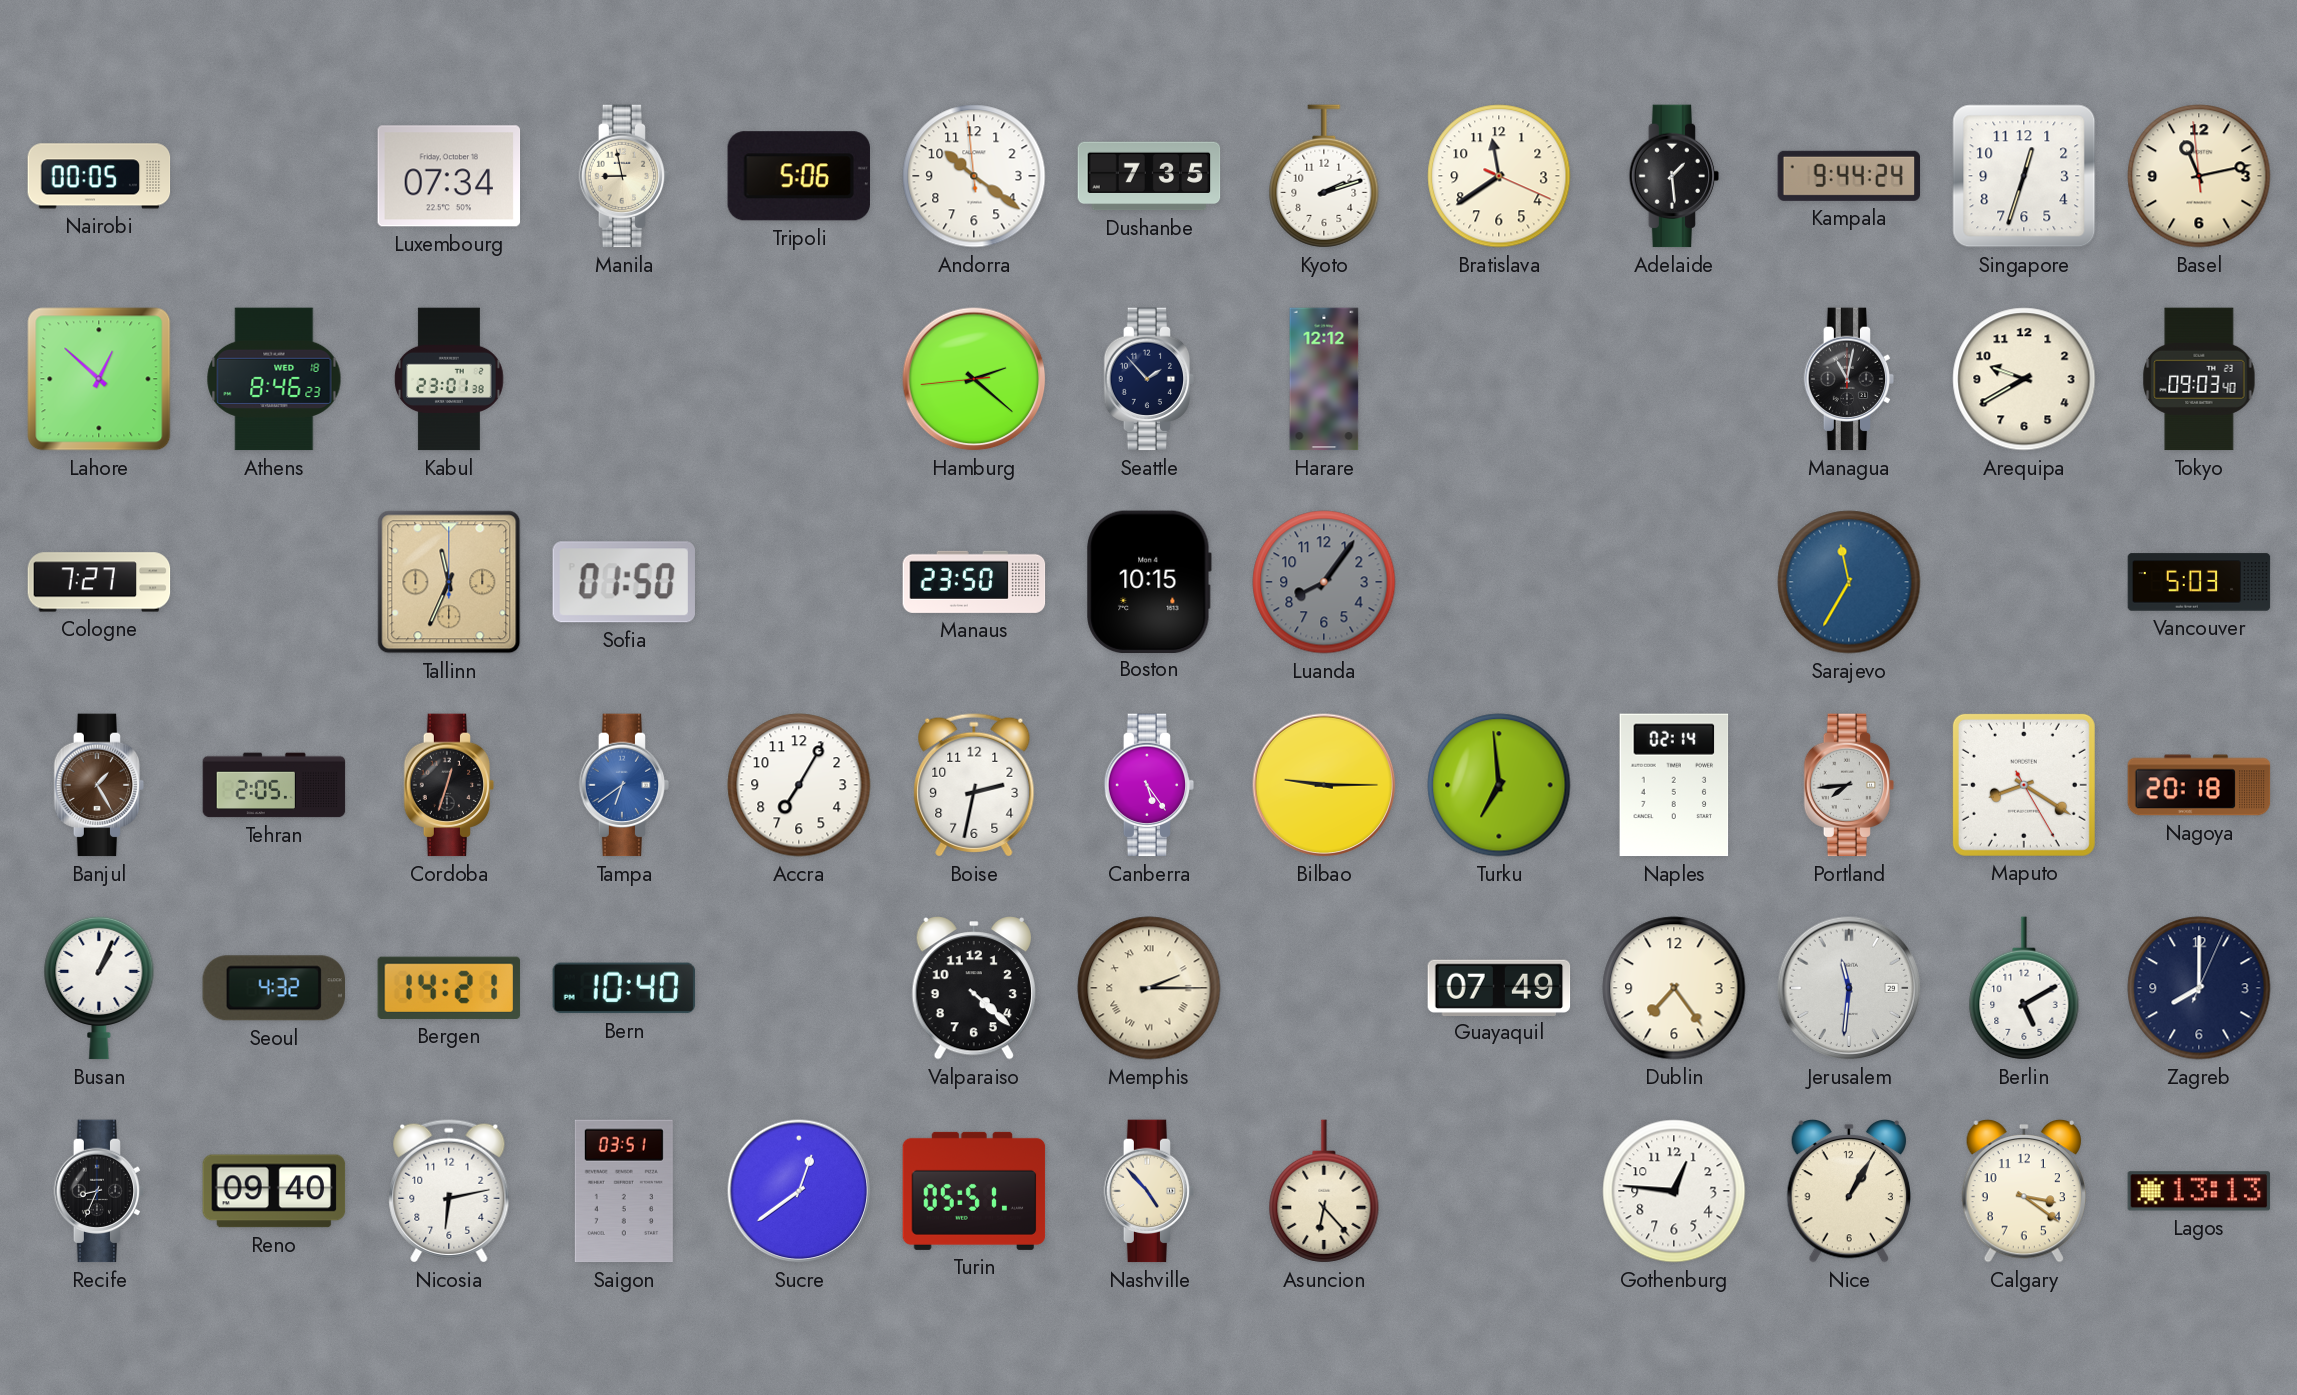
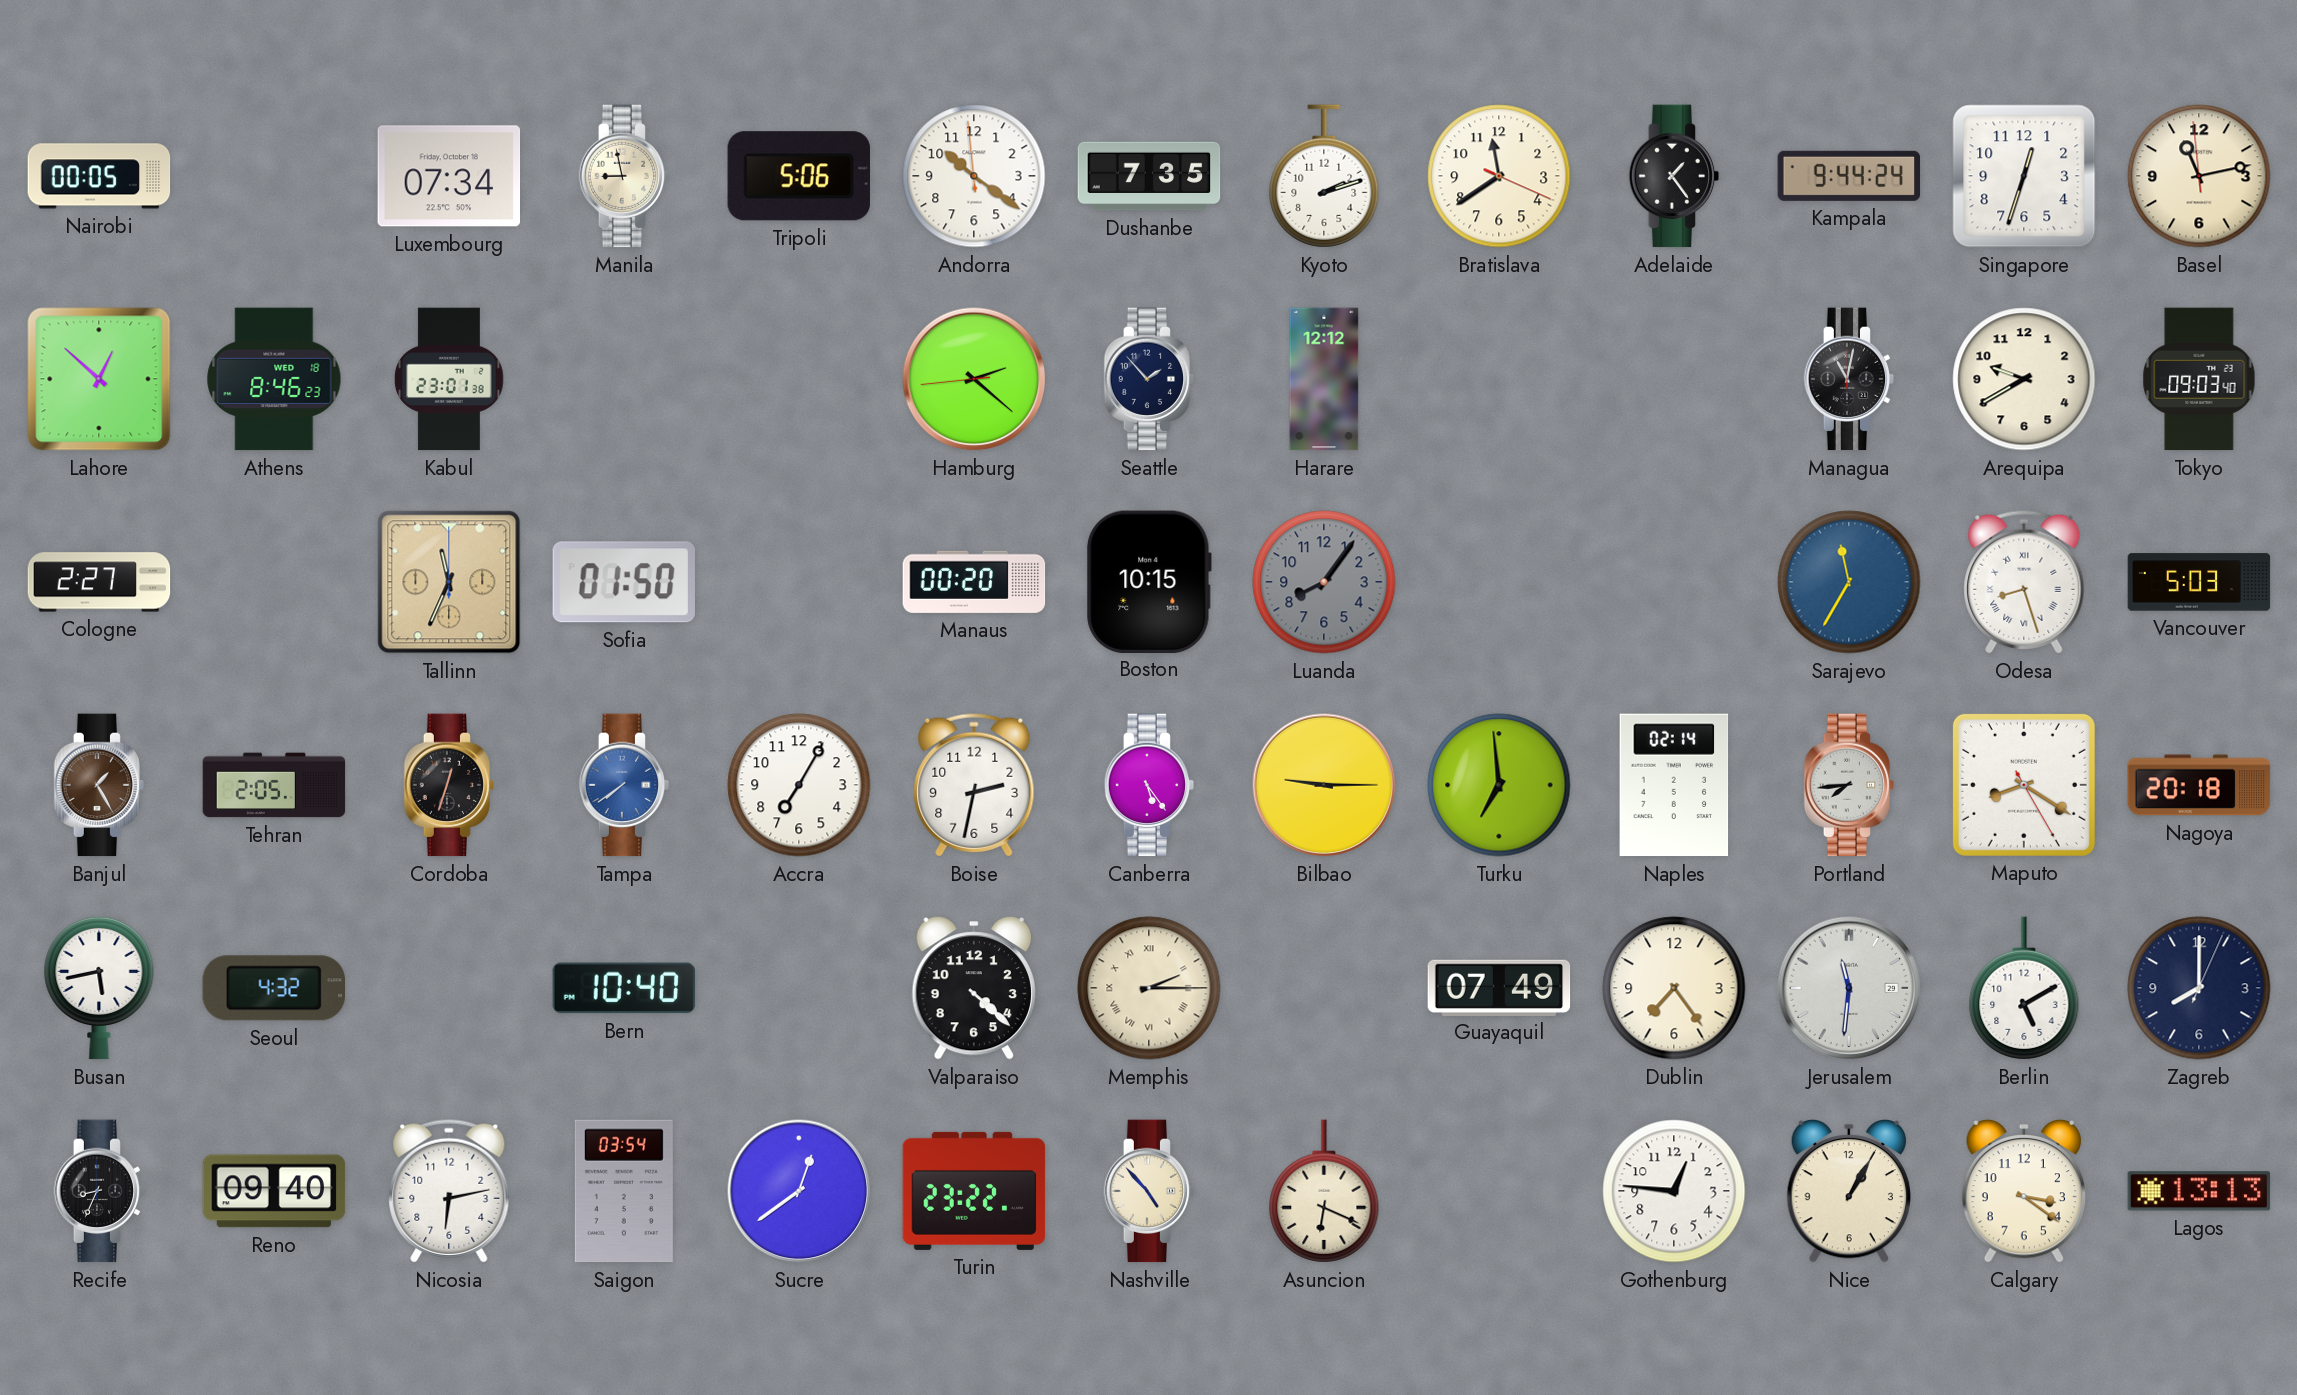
Adelaide: 1:29 -> 1:24 (1674, 176)
Cologne: 7:27 -> 2:27 (99, 582)
Manaus: 23:50 -> 00:20 (974, 582)
Odesa: none -> 8:27 (2024, 582)
Tampa: 6:39 -> 7:39 (624, 785)
Busan: 1:04 -> 5:43 (99, 988)
Bergen: 14:21 -> none (449, 988)
Saigon: 03:51 -> 03:54 (624, 1191)
Turin: 05:51 -> 23:22 (974, 1191)
Asuncion: 6:23 -> 6:19 (1324, 1191)
